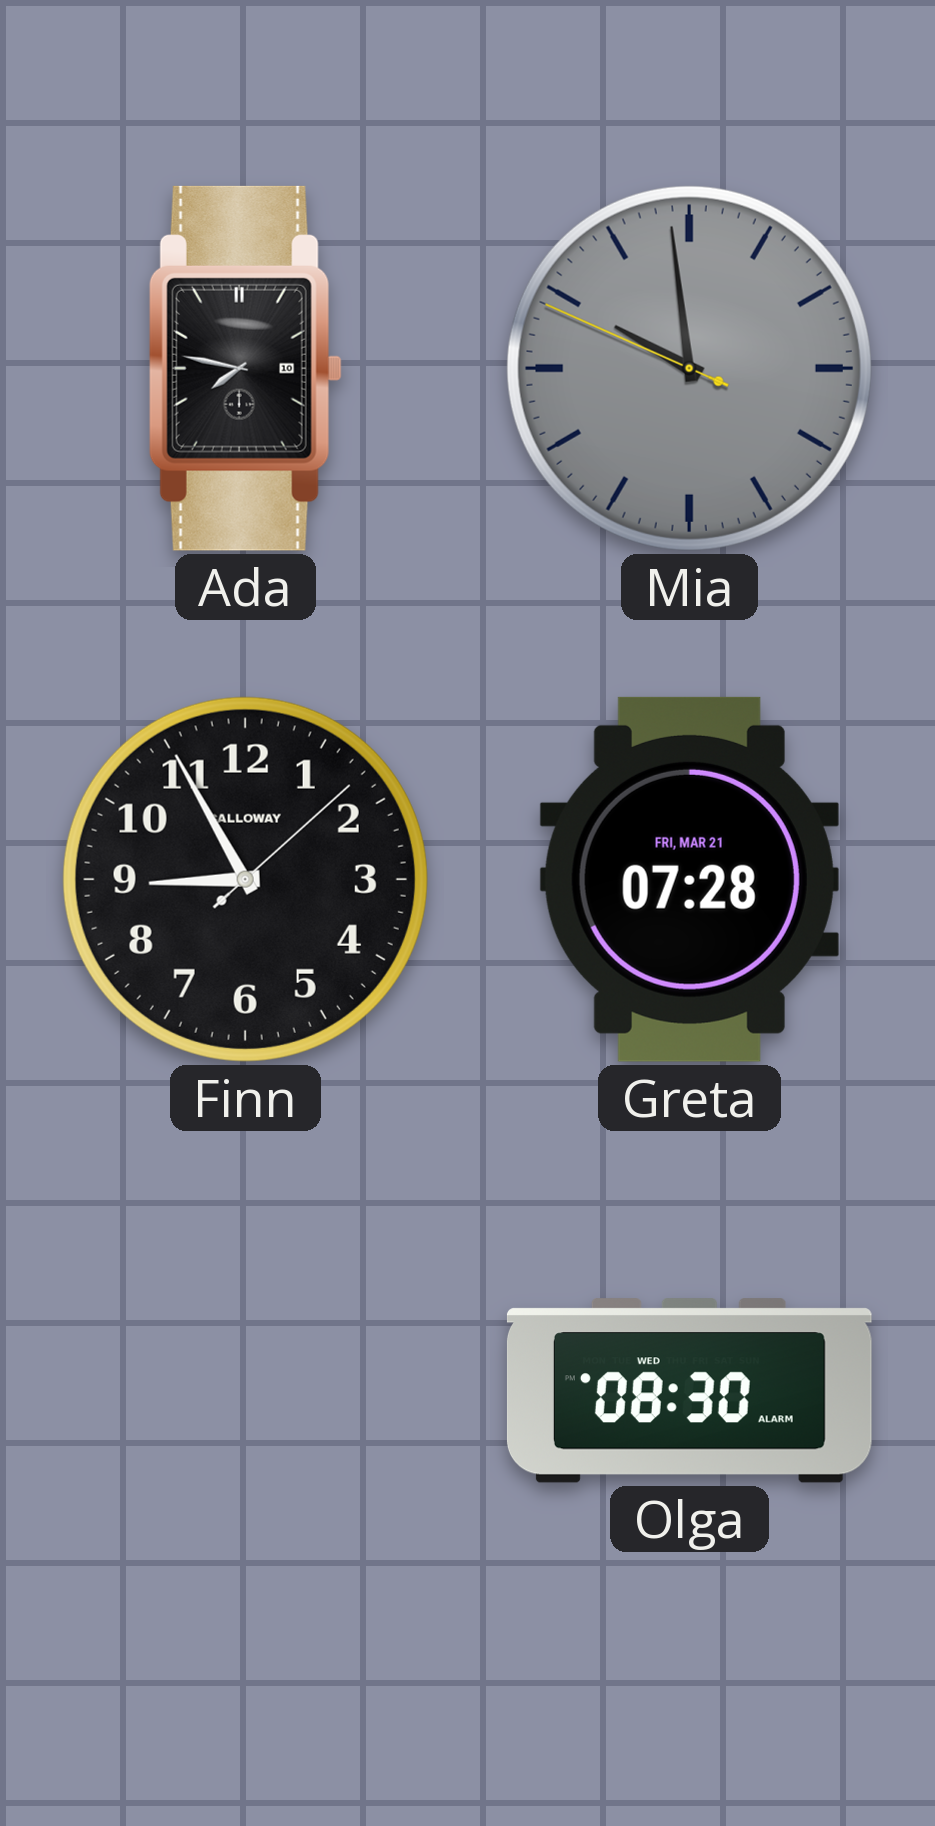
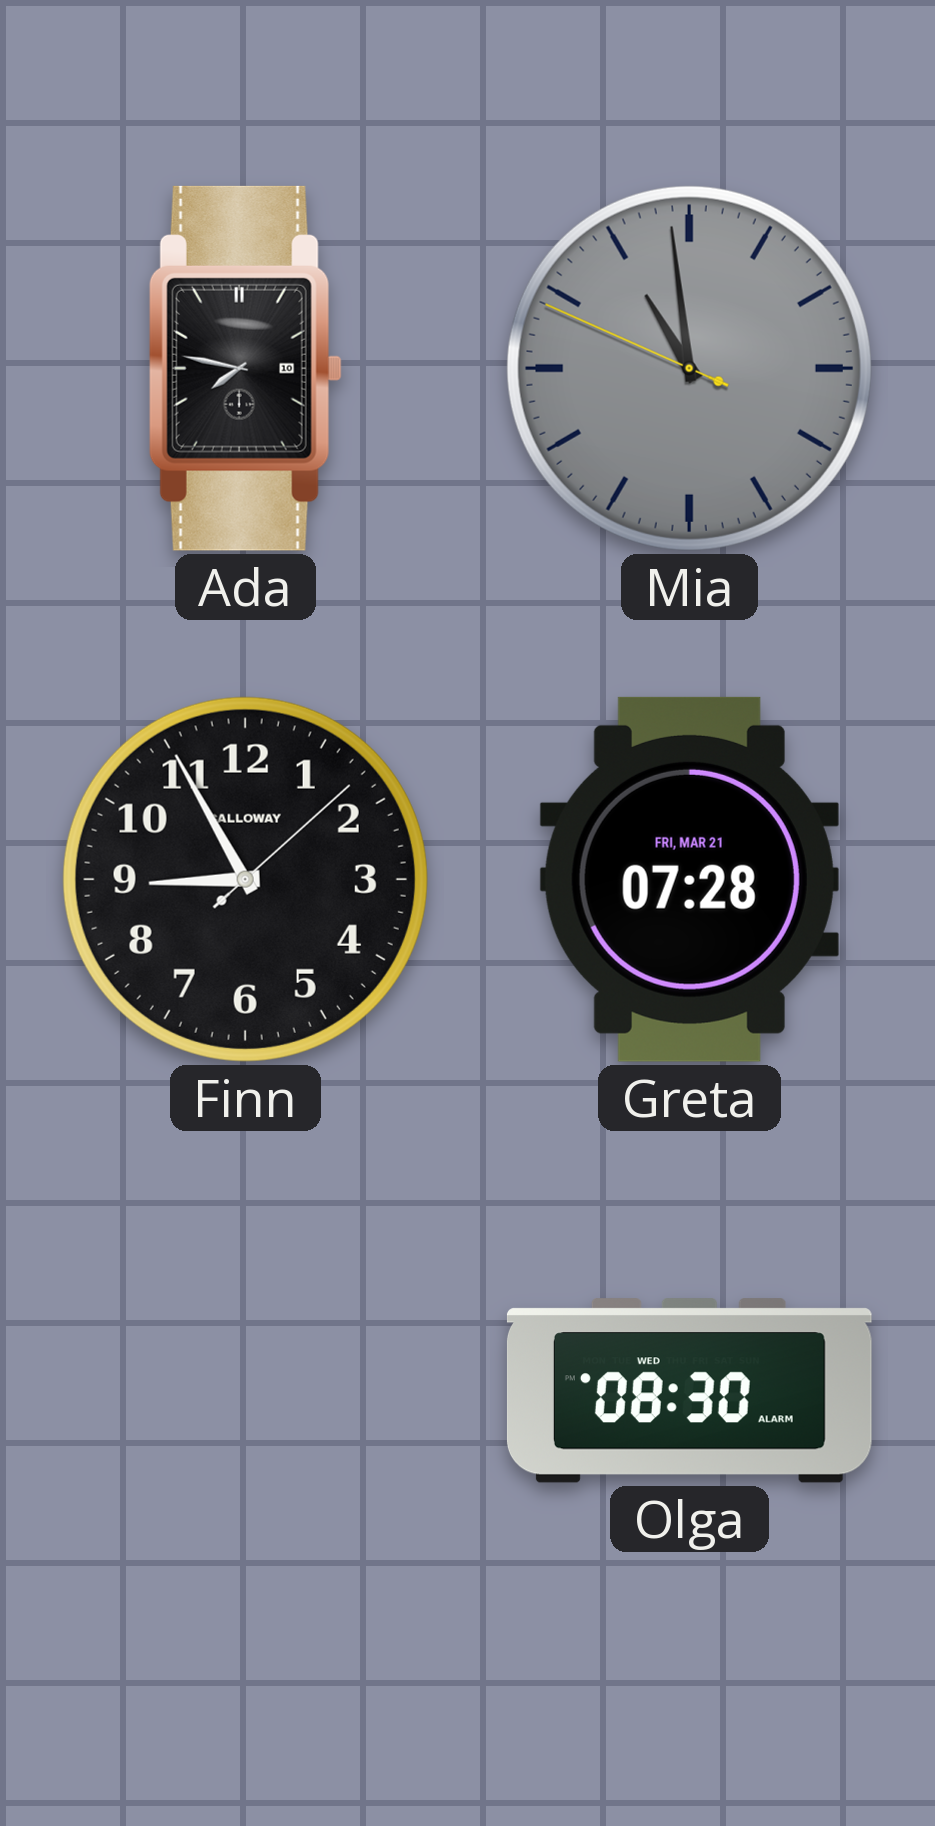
Mia: 9:58 -> 10:58 (689, 368)
